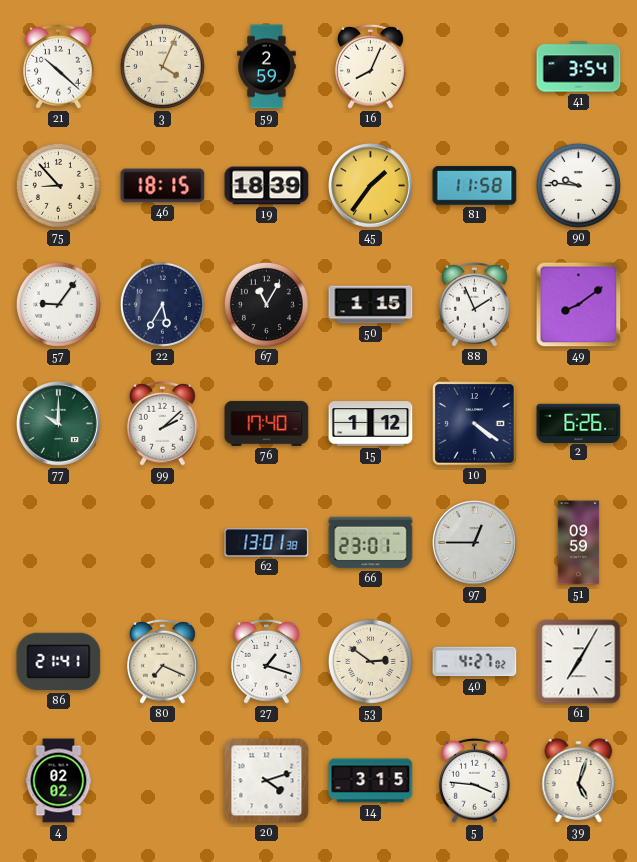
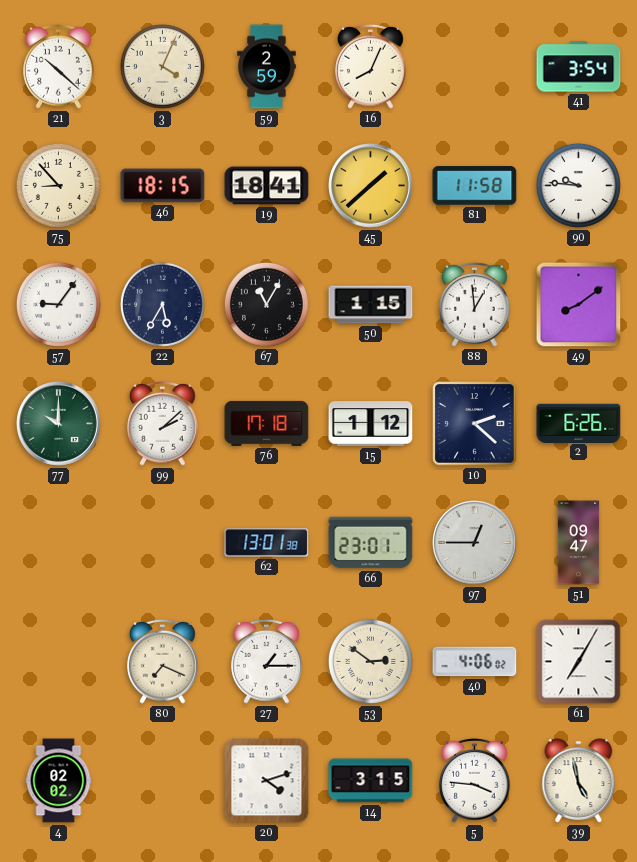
19: 18:39 -> 18:41 (267, 186)
45: 1:36 -> 1:38 (371, 186)
88: 1:56 -> 12:59 (475, 304)
76: 17:40 -> 17:18 (267, 423)
10: 4:21 -> 2:22 (475, 424)
51: 09:59 -> 09:47 (579, 543)
86: 21:41 -> none (59, 662)
27: 1:18 -> 1:15 (267, 661)
40: 4:27 -> 4:06 (475, 662)
39: 5:03 -> 4:58 (579, 781)
